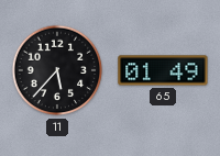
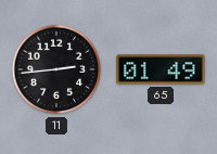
11: 5:37 -> 2:44 (56, 69)
